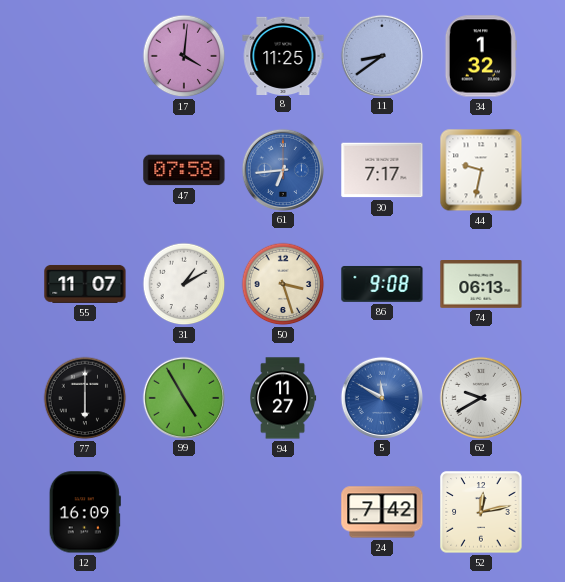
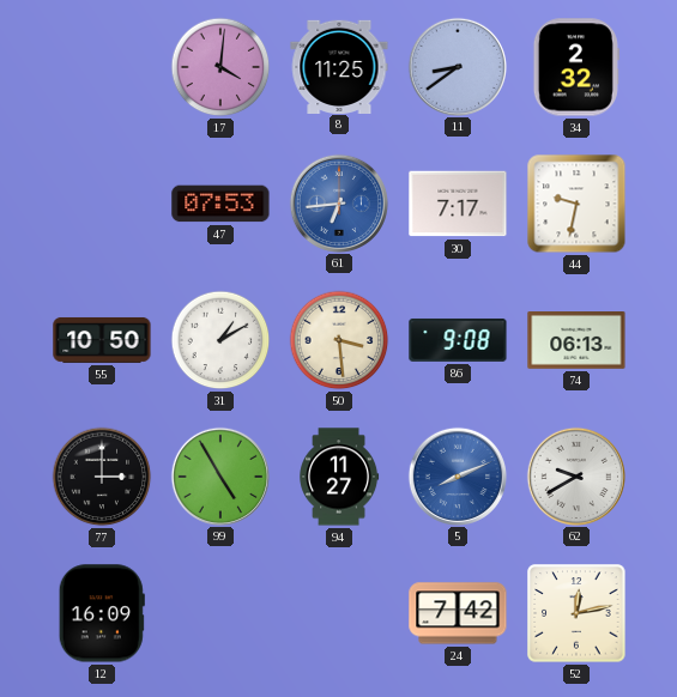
34: 1:32 -> 2:32 (576, 67)
47: 07:58 -> 07:53 (220, 204)
55: 11:07 -> 10:50 (102, 340)
50: 3:27 -> 3:29 (339, 340)
77: 6:00 -> 3:00 (102, 477)
5: 11:50 -> 8:11 (457, 475)
